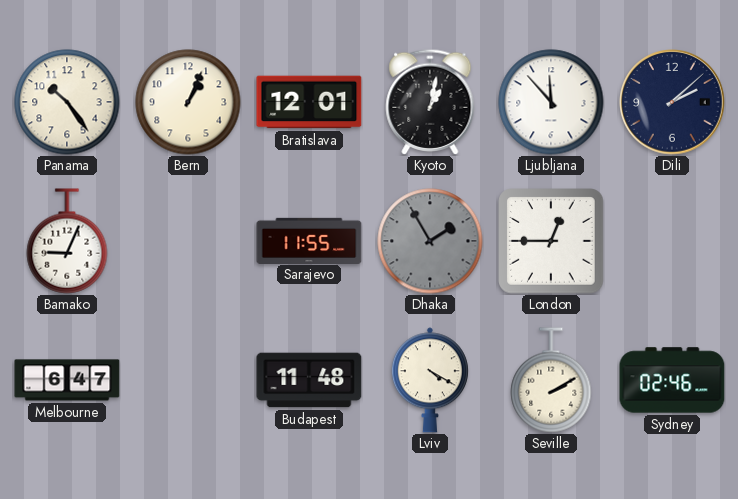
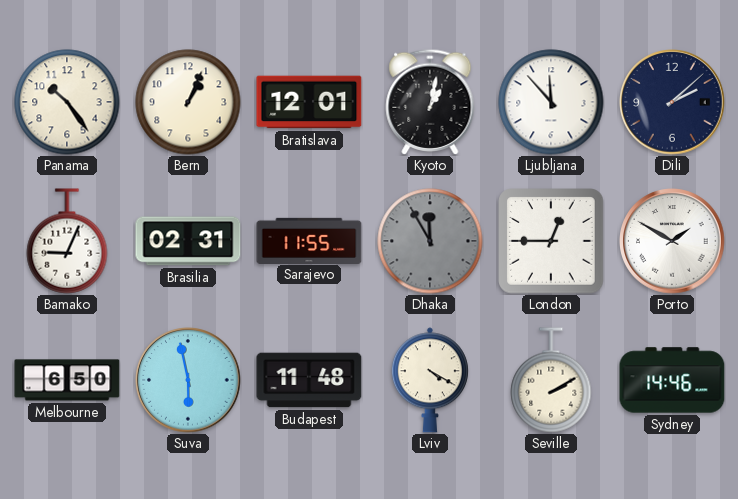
Brasilia: none -> 02:31 (188, 241)
Dhaka: 1:55 -> 11:55 (430, 241)
Porto: none -> 1:50 (672, 241)
Melbourne: 6:47 -> 6:50 (67, 380)
Suva: none -> 5:58 (188, 380)
Sydney: 02:46 -> 14:46 (672, 380)
